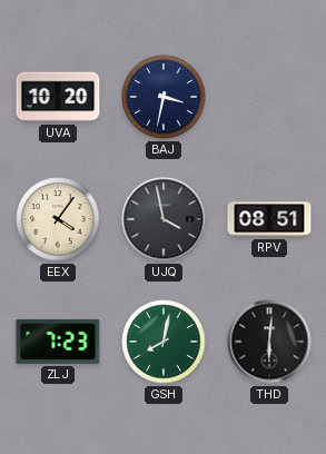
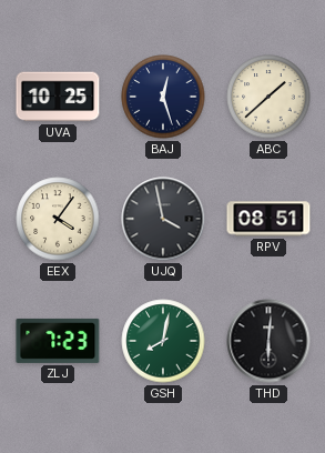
UVA: 10:20 -> 10:25 (58, 97)
BAJ: 3:32 -> 12:27 (163, 97)
ABC: none -> 1:38 (268, 97)
